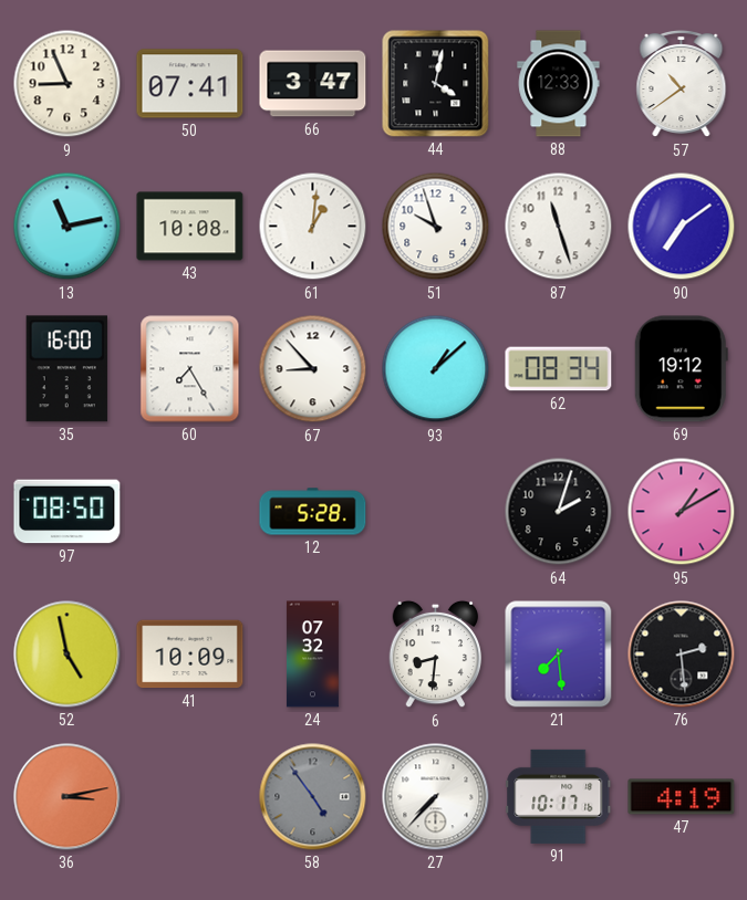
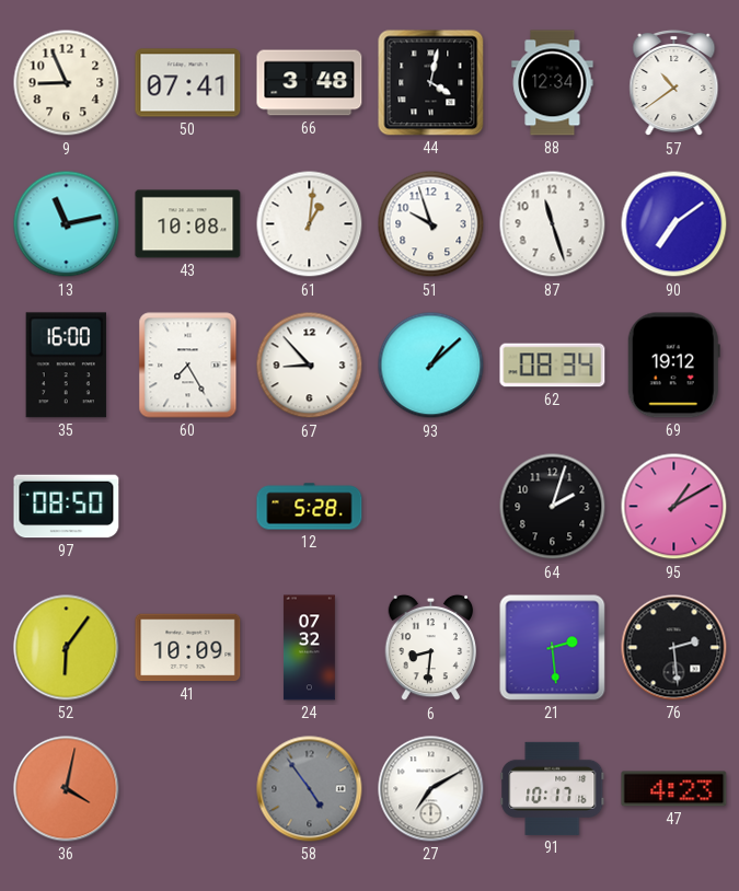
66: 3:47 -> 3:48 (310, 83)
88: 12:33 -> 12:34 (553, 83)
52: 4:58 -> 6:06 (67, 648)
21: 7:29 -> 2:29 (553, 648)
36: 3:13 -> 4:02 (67, 789)
27: 7:37 -> 7:10 (431, 789)
47: 4:19 -> 4:23 (674, 789)
